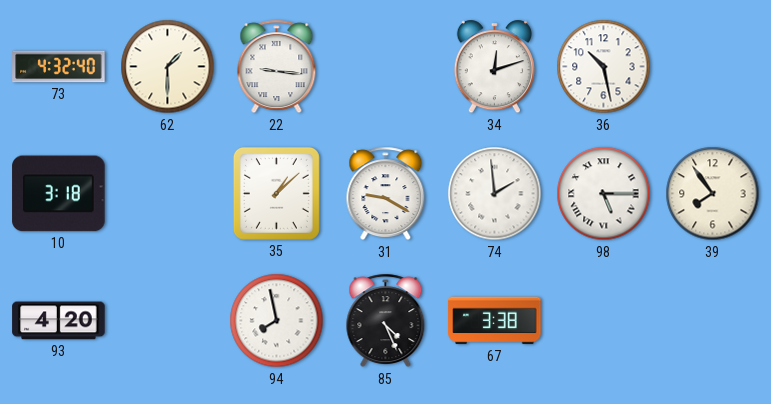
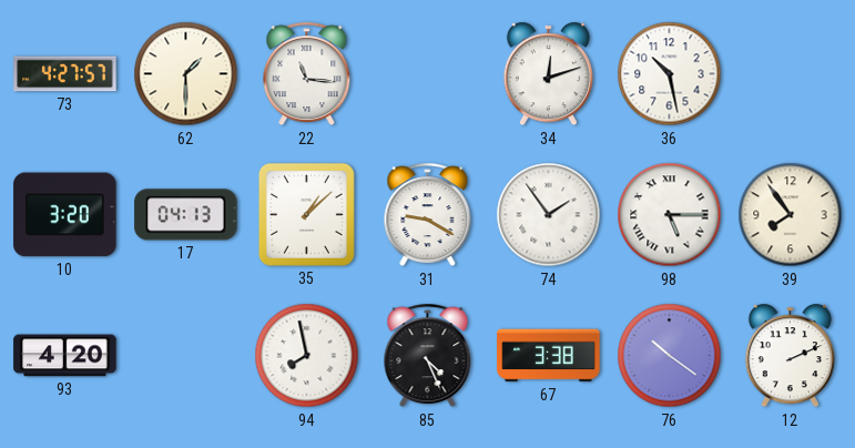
73: 4:32 -> 4:27 (65, 74)
22: 9:16 -> 11:16 (307, 74)
10: 3:18 -> 3:20 (65, 215)
17: none -> 04:13 (186, 215)
74: 1:59 -> 1:54 (549, 215)
76: none -> 10:21 (670, 356)
12: none -> 2:11 (790, 356)
